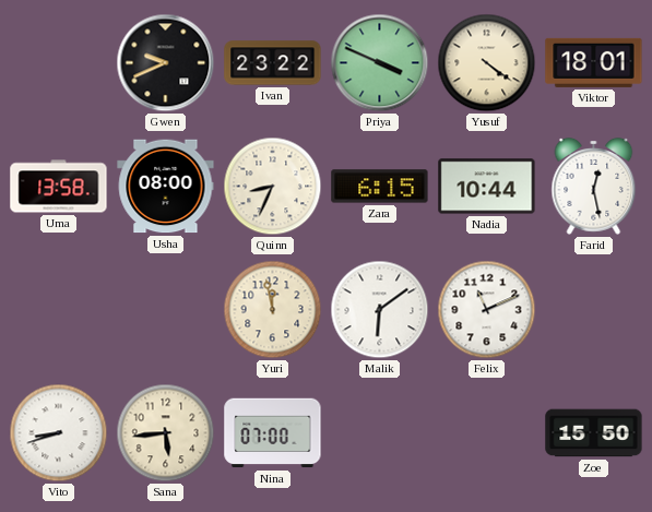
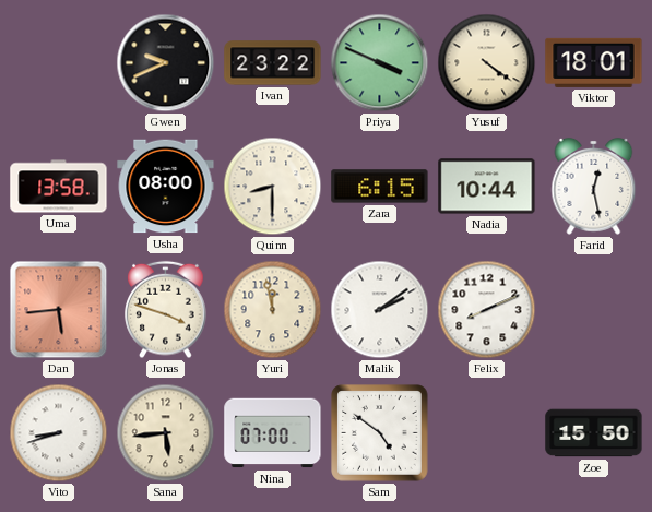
Quinn: 8:34 -> 8:30 (273, 187)
Dan: none -> 5:44 (59, 310)
Jonas: none -> 3:48 (166, 310)
Malik: 6:09 -> 2:09 (380, 310)
Felix: 11:11 -> 8:11 (487, 310)
Sam: none -> 4:51 (380, 433)
